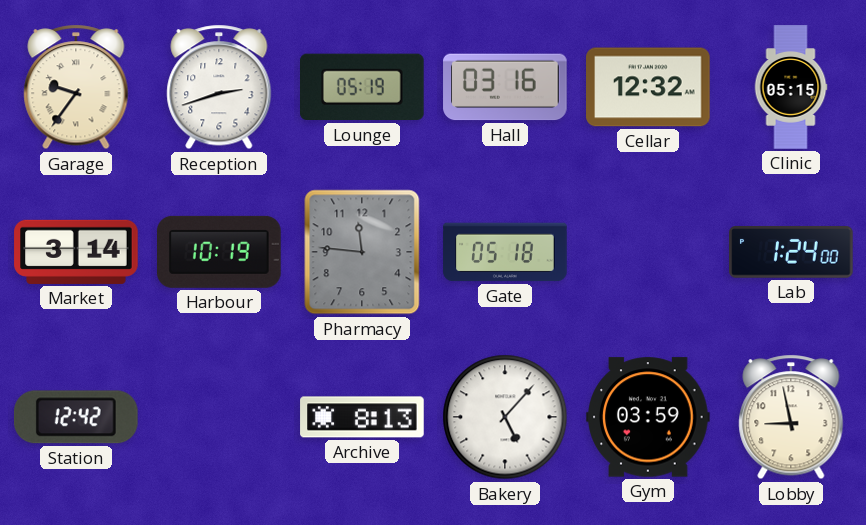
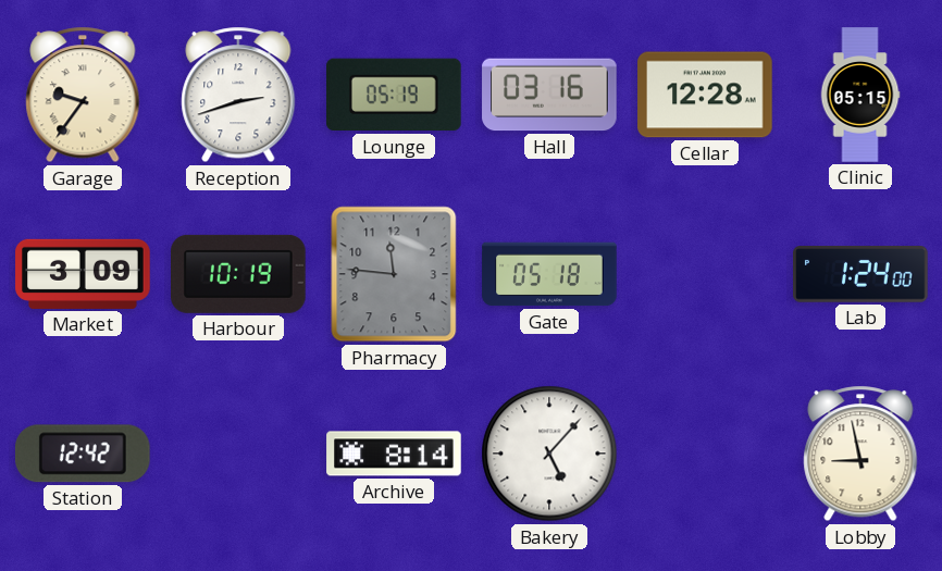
Cellar: 12:32 -> 12:28 (705, 95)
Market: 3:14 -> 3:09 (83, 274)
Archive: 8:13 -> 8:14 (394, 454)
Gym: 03:59 -> none (648, 417)
